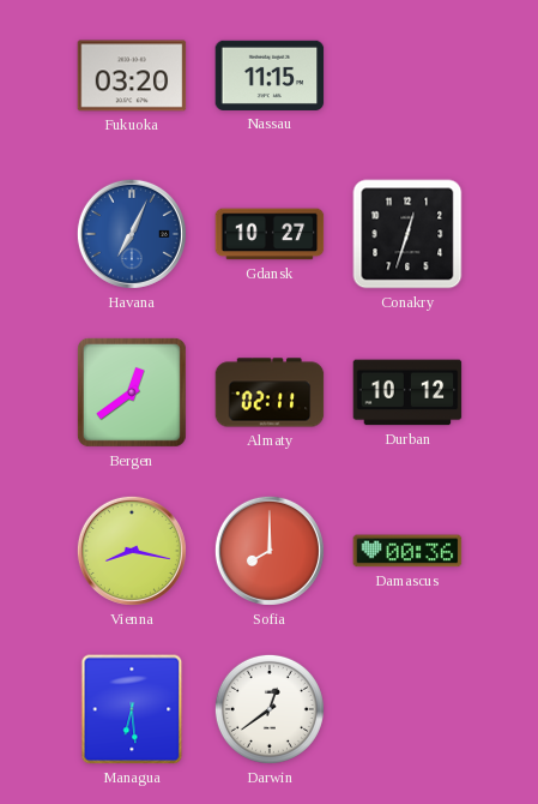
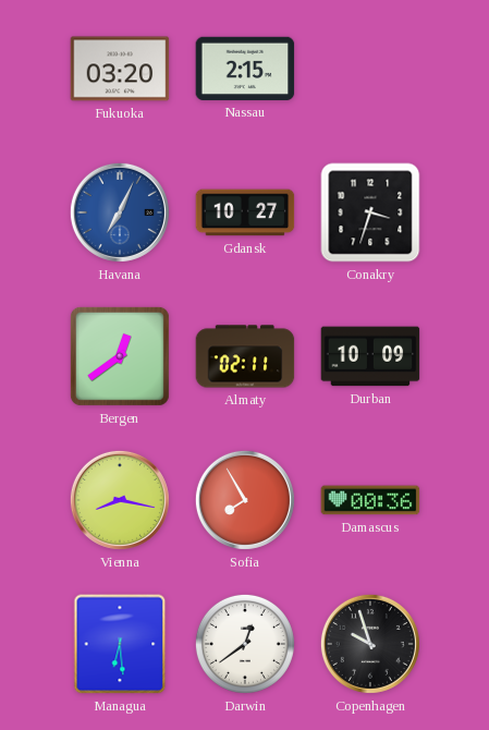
Nassau: 11:15 -> 2:15 (245, 69)
Conakry: 12:33 -> 3:33 (370, 212)
Durban: 10:12 -> 10:09 (370, 356)
Sofia: 8:00 -> 7:55 (245, 500)
Copenhagen: none -> 9:57 (370, 644)
